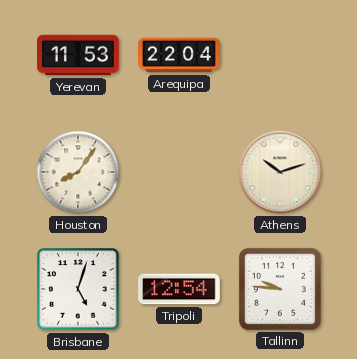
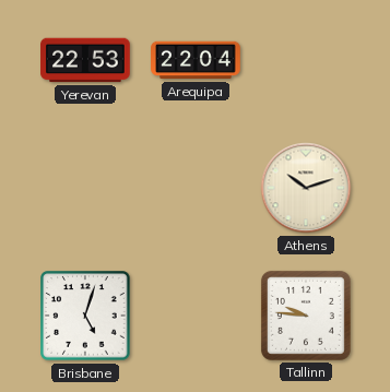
Yerevan: 11:53 -> 22:53 (85, 60)
Houston: 8:06 -> none (78, 172)
Tripoli: 12:54 -> none (179, 289)
